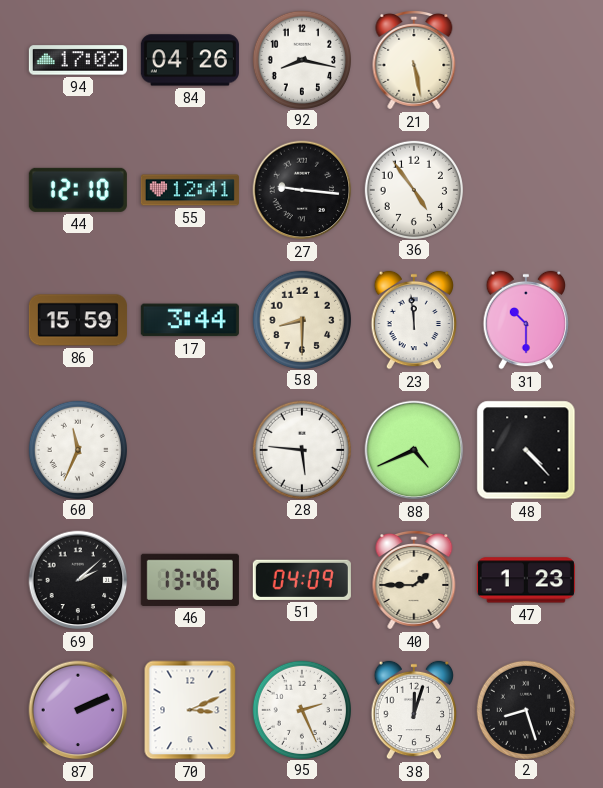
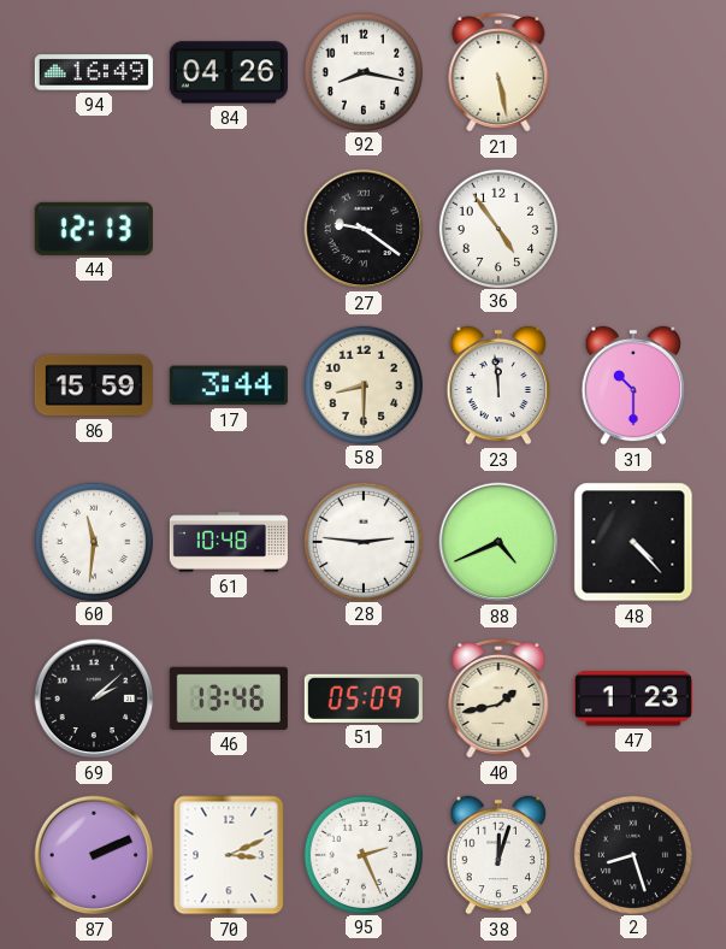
94: 17:02 -> 16:49 (94, 72)
44: 12:10 -> 12:13 (94, 229)
55: 12:41 -> none (190, 190)
27: 9:16 -> 9:21 (364, 229)
60: 11:34 -> 11:31 (93, 541)
61: none -> 10:48 (229, 542)
28: 5:46 -> 2:46 (362, 541)
51: 04:09 -> 05:09 (364, 699)
40: 1:45 -> 1:43 (498, 699)
